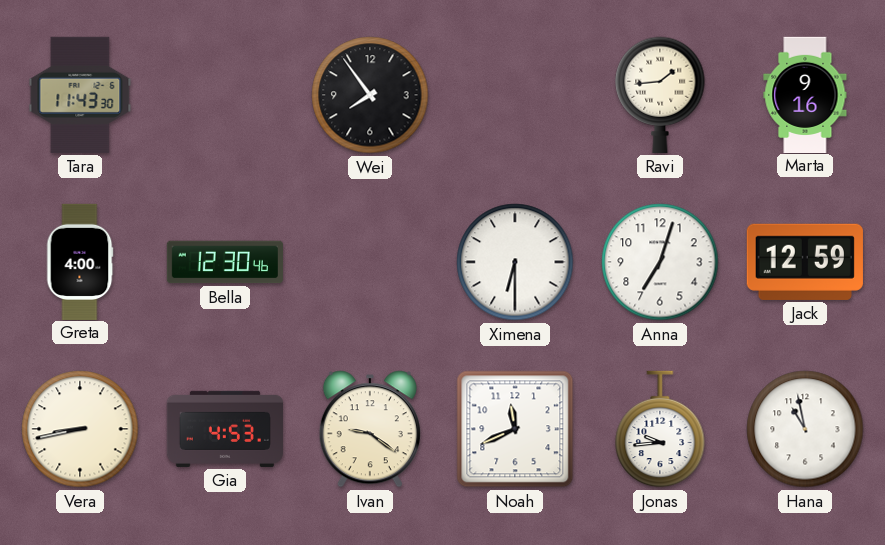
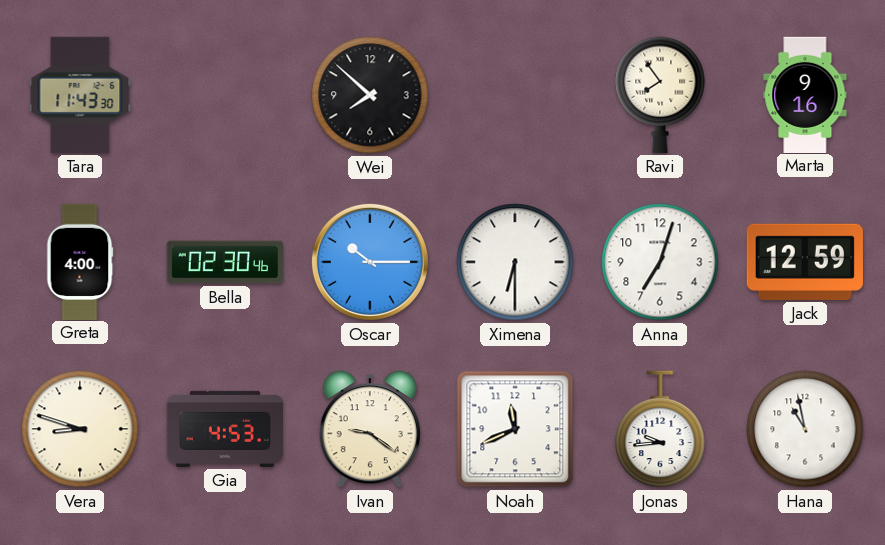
Wei: 7:54 -> 7:52 (370, 95)
Ravi: 1:44 -> 7:54 (660, 95)
Bella: 12:30 -> 02:30 (225, 262)
Oscar: none -> 10:15 (370, 262)
Vera: 8:43 -> 8:48 (80, 429)
